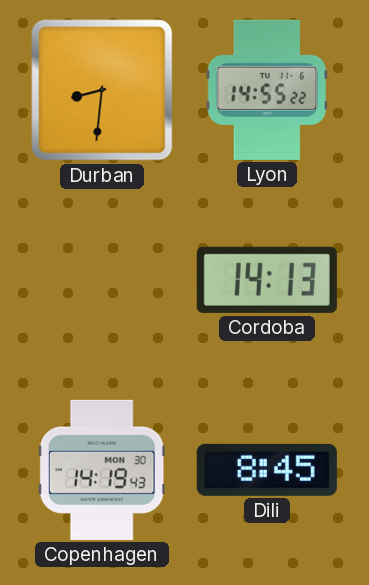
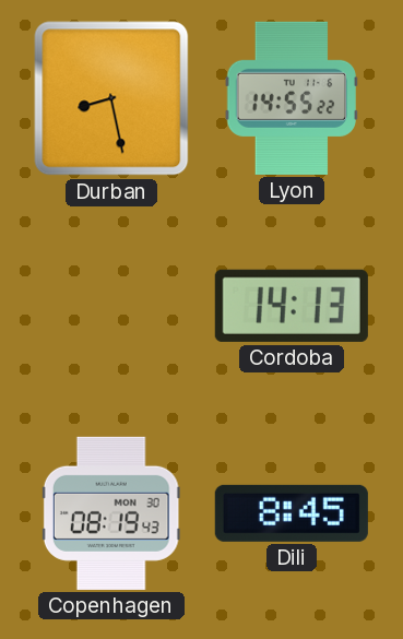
Durban: 8:31 -> 8:28 (111, 98)
Copenhagen: 14:19 -> 08:19 (111, 513)
